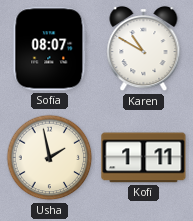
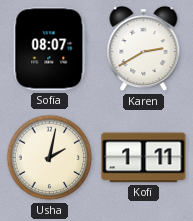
Karen: 10:50 -> 2:40 (144, 49)
Usha: 1:58 -> 2:02 (50, 158)
